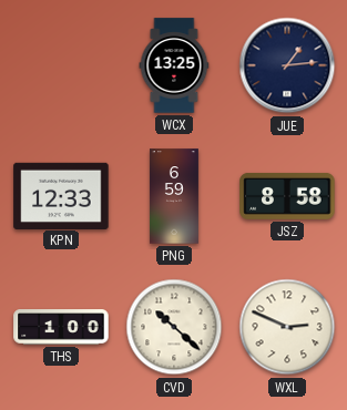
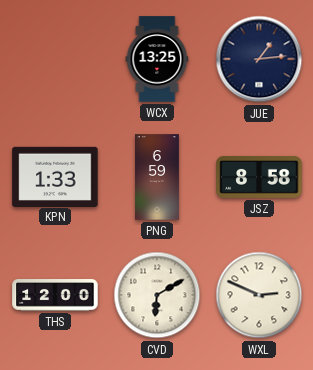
KPN: 12:33 -> 1:33 (55, 176)
THS: 1:00 -> 12:00 (55, 295)
CVD: 10:22 -> 6:10 (157, 295)
